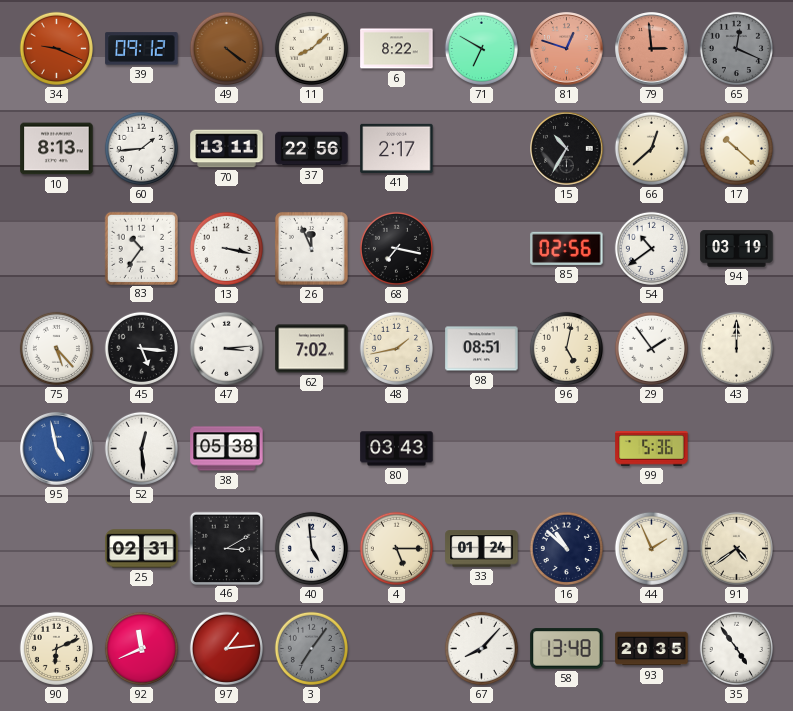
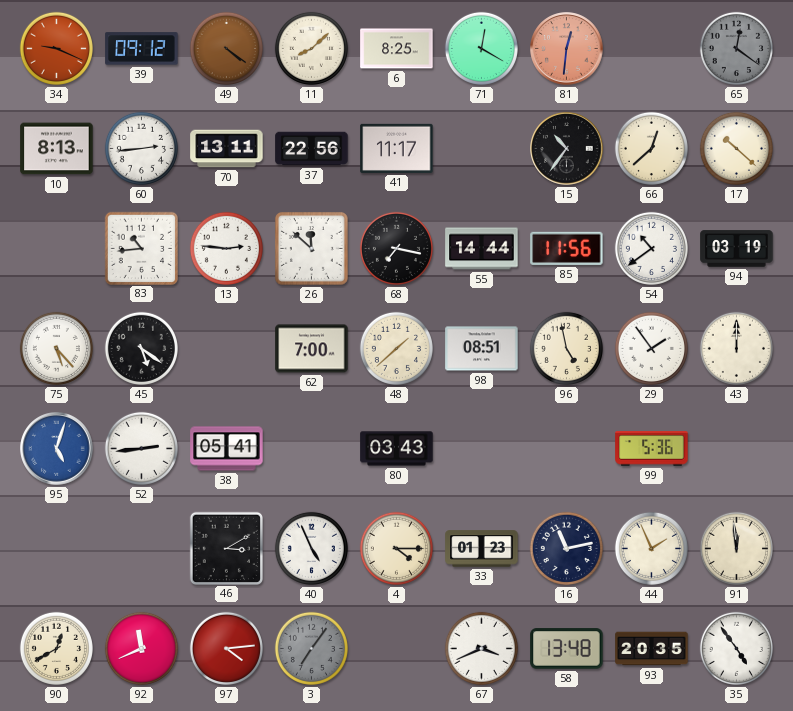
6: 8:22 -> 8:25 (397, 49)
71: 6:50 -> 12:20 (481, 48)
81: 12:48 -> 12:31 (567, 49)
79: 2:59 -> none (652, 49)
65: 12:19 -> 12:21 (736, 48)
60: 1:44 -> 2:44 (141, 148)
41: 2:17 -> 11:17 (397, 148)
15: 10:35 -> 10:36 (567, 149)
83: 10:36 -> 10:44 (142, 248)
13: 3:17 -> 2:46 (226, 248)
26: 11:56 -> 11:52 (312, 249)
55: none -> 14:44 (482, 249)
85: 02:56 -> 11:56 (567, 248)
45: 5:16 -> 5:21 (141, 348)
47: 3:14 -> none (226, 348)
62: 7:02 -> 7:00 (312, 349)
48: 1:43 -> 1:38 (396, 348)
96: 5:02 -> 4:58 (566, 348)
95: 4:58 -> 5:03 (57, 449)
52: 12:29 -> 2:44 (141, 448)
38: 05:38 -> 05:41 (227, 449)
25: 02:31 -> none (142, 549)
40: 4:59 -> 4:56 (311, 548)
4: 5:15 -> 4:15 (396, 548)
33: 01:24 -> 01:23 (482, 549)
16: 10:52 -> 11:13 (566, 548)
91: 4:39 -> 11:59 (736, 548)
90: 6:11 -> 12:40 (56, 648)
97: 1:14 -> 4:14 (226, 648)
67: 8:07 -> 3:41 (481, 648)
